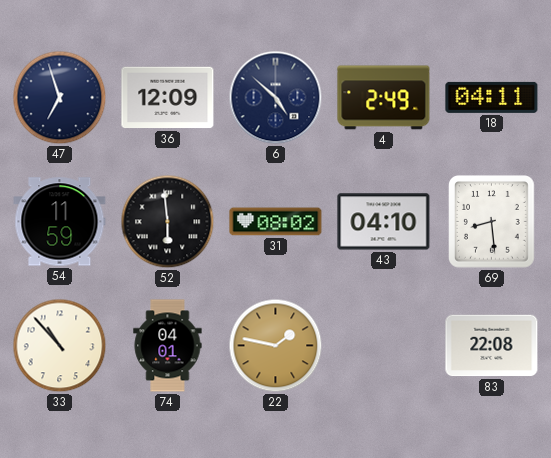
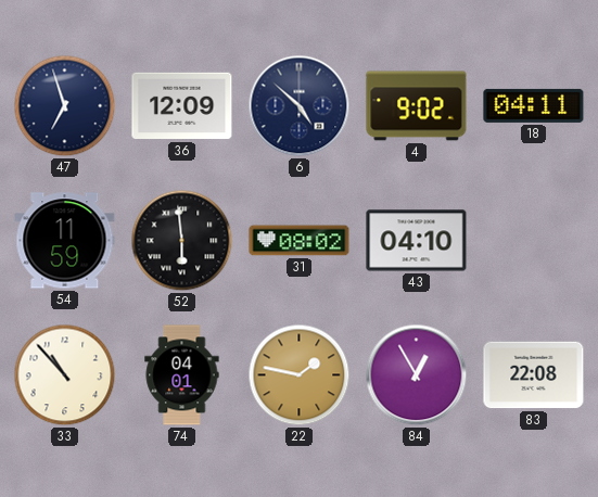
4: 2:49 -> 9:02 (417, 106)
69: 8:29 -> none (492, 222)
84: none -> 12:55 (417, 375)
